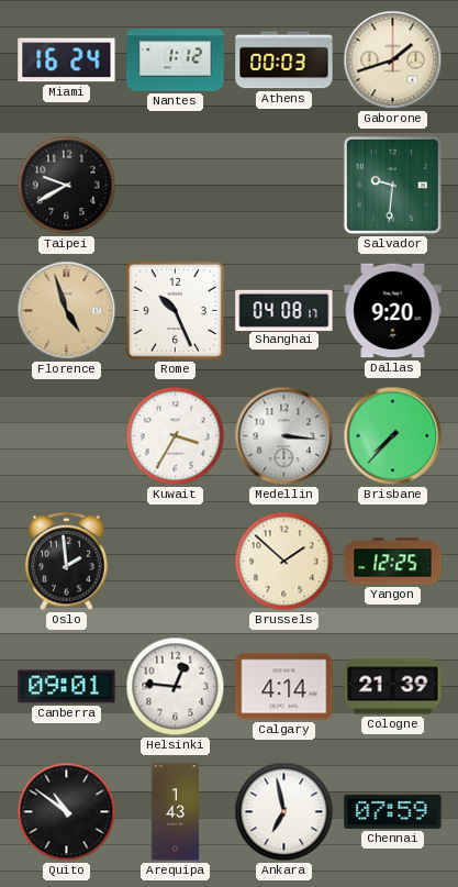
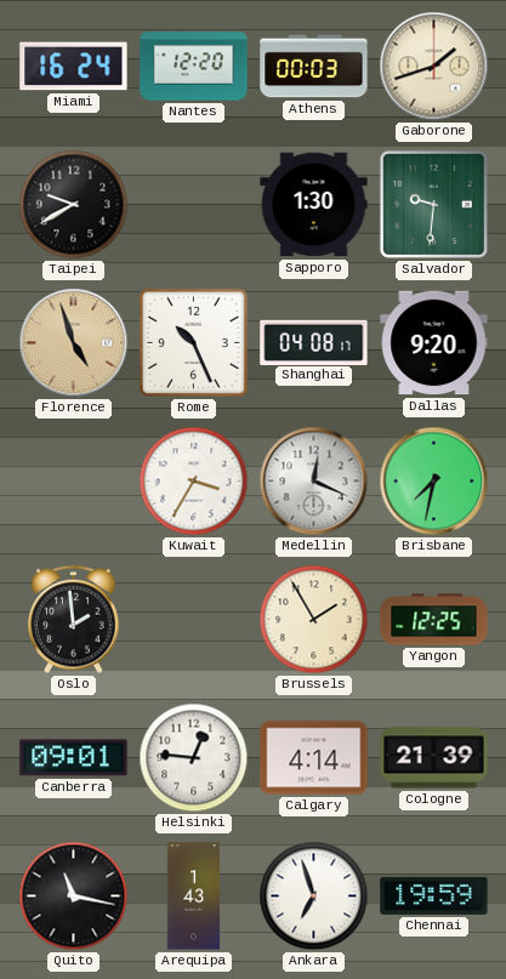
Nantes: 1:12 -> 12:20 (194, 67)
Sapporo: none -> 1:30 (314, 205)
Medellin: 3:16 -> 12:19 (314, 482)
Brisbane: 7:37 -> 7:32 (434, 482)
Brussels: 1:52 -> 1:55 (314, 620)
Quito: 10:51 -> 11:17 (74, 897)
Ankara: 6:58 -> 6:57 (314, 897)
Chennai: 07:59 -> 19:59 (434, 895)
